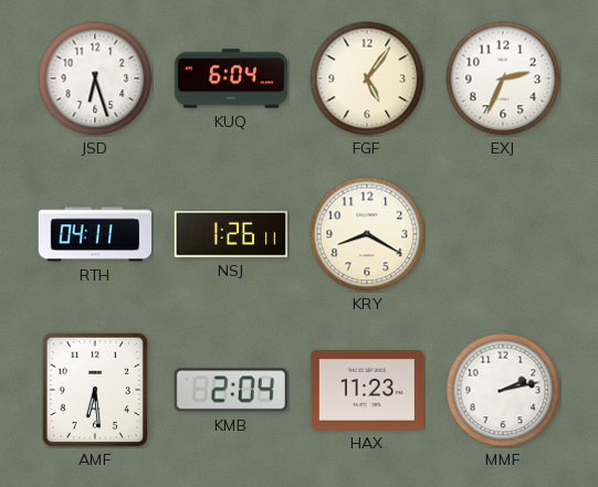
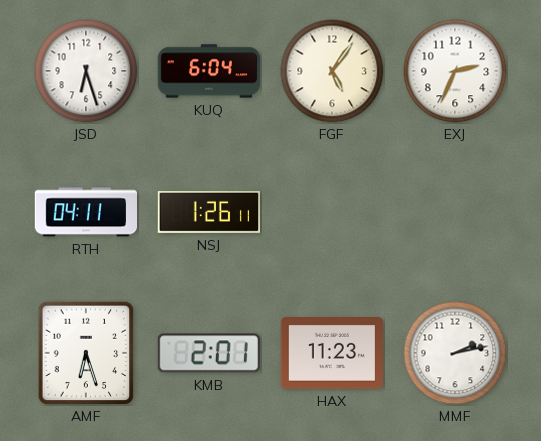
KRY: 8:20 -> none (367, 234)
AMF: 6:29 -> 6:27 (86, 353)
KMB: 2:04 -> 2:01 (209, 353)
